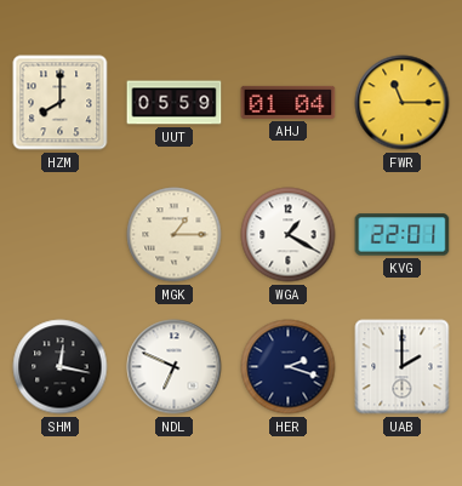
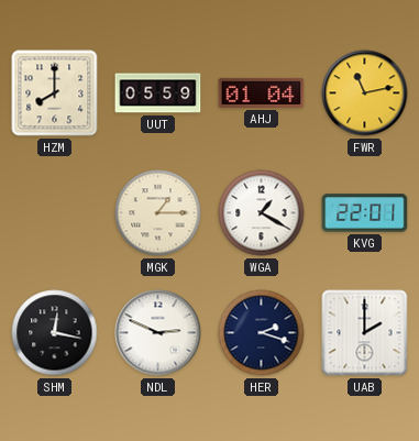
FWR: 11:15 -> 11:13 (365, 93)
NDL: 6:49 -> 2:49 (158, 333)
